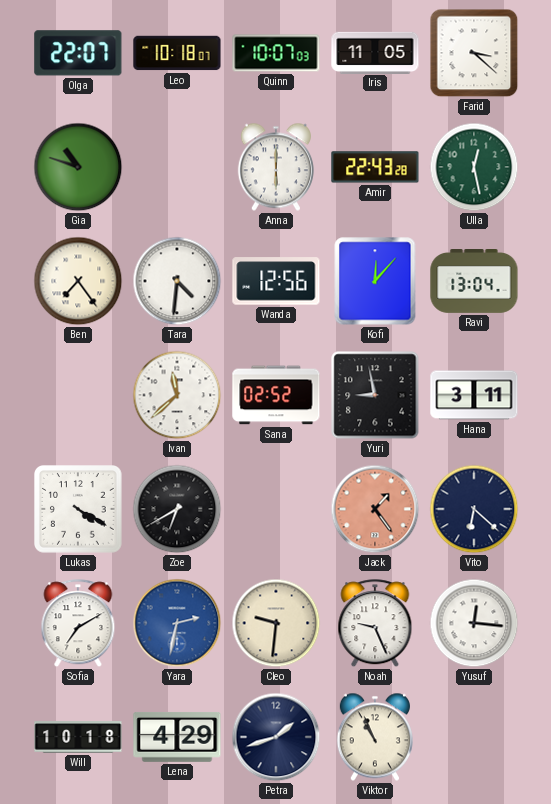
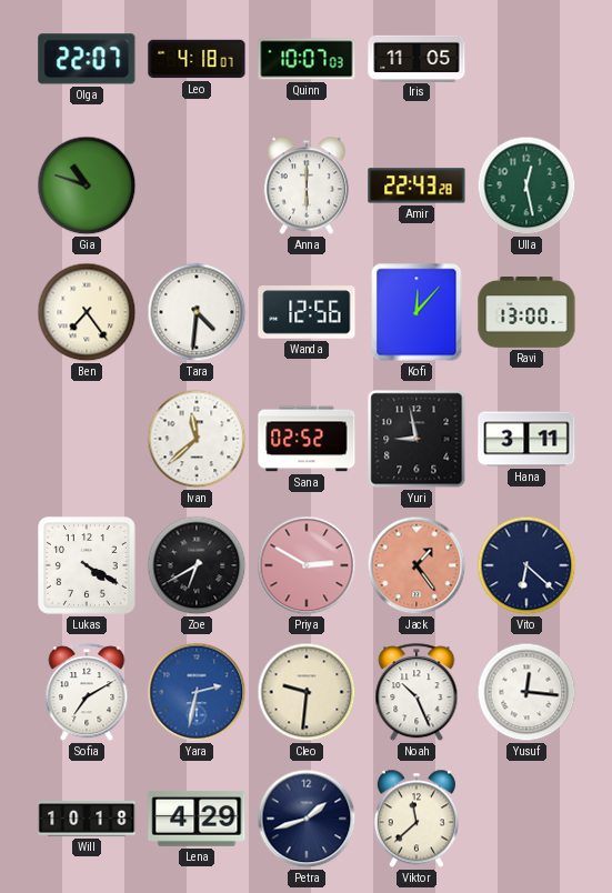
Leo: 10:18 -> 4:18 (197, 59)
Farid: 3:22 -> none (474, 53)
Ravi: 13:04 -> 13:00 (526, 313)
Priya: none -> 2:50 (307, 565)
Noah: 9:26 -> 10:26 (417, 693)
Viktor: 10:56 -> 11:38 (417, 819)
